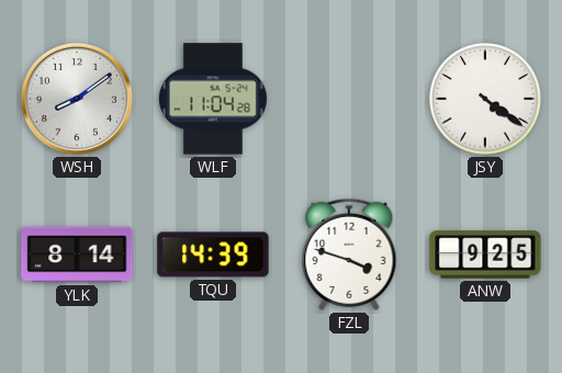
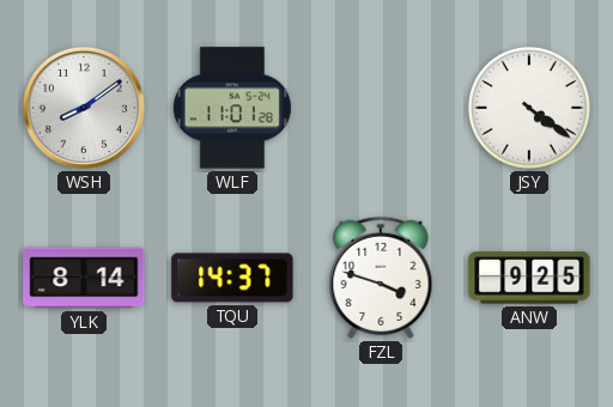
WLF: 11:04 -> 11:01 (232, 108)
TQU: 14:39 -> 14:37 (232, 278)
